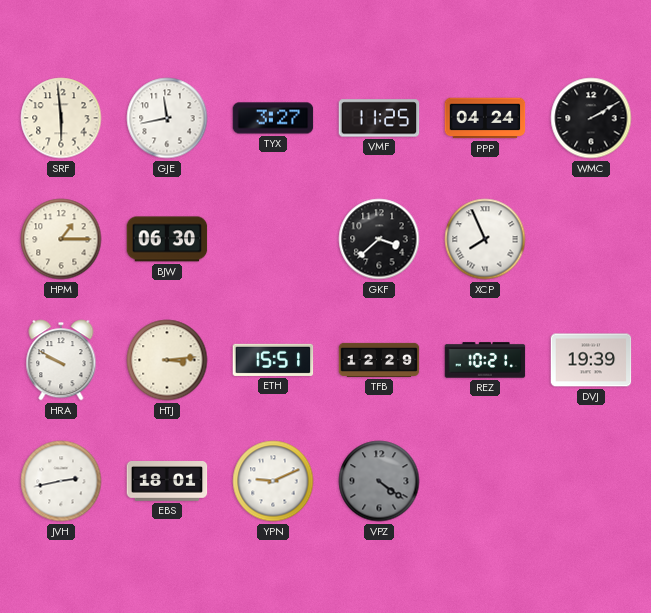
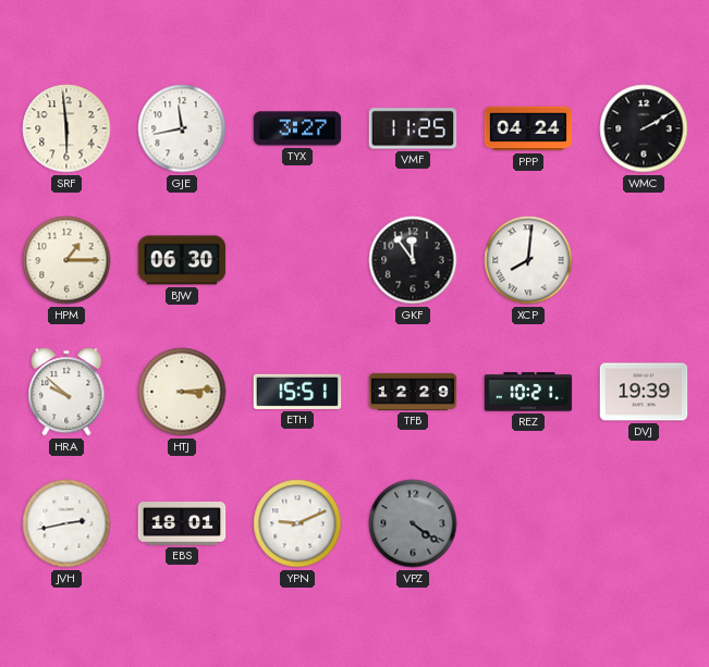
GKF: 3:38 -> 11:54 (413, 260)
XCP: 7:56 -> 8:01 (528, 260)
HRA: 9:50 -> 9:52 (66, 392)
